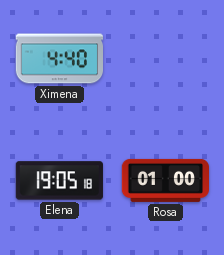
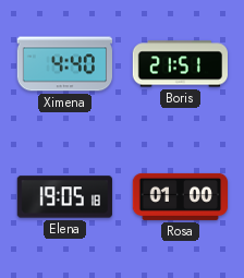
Boris: none -> 21:51 (180, 64)
